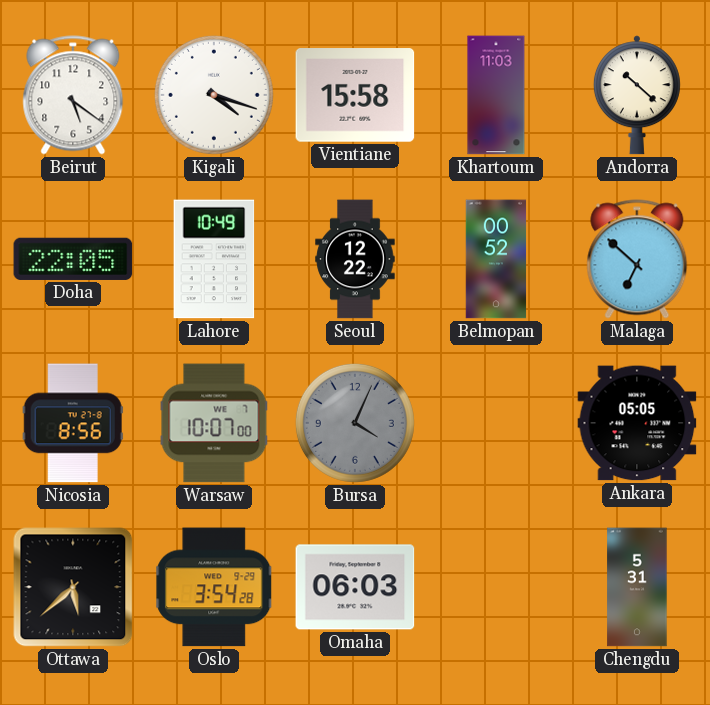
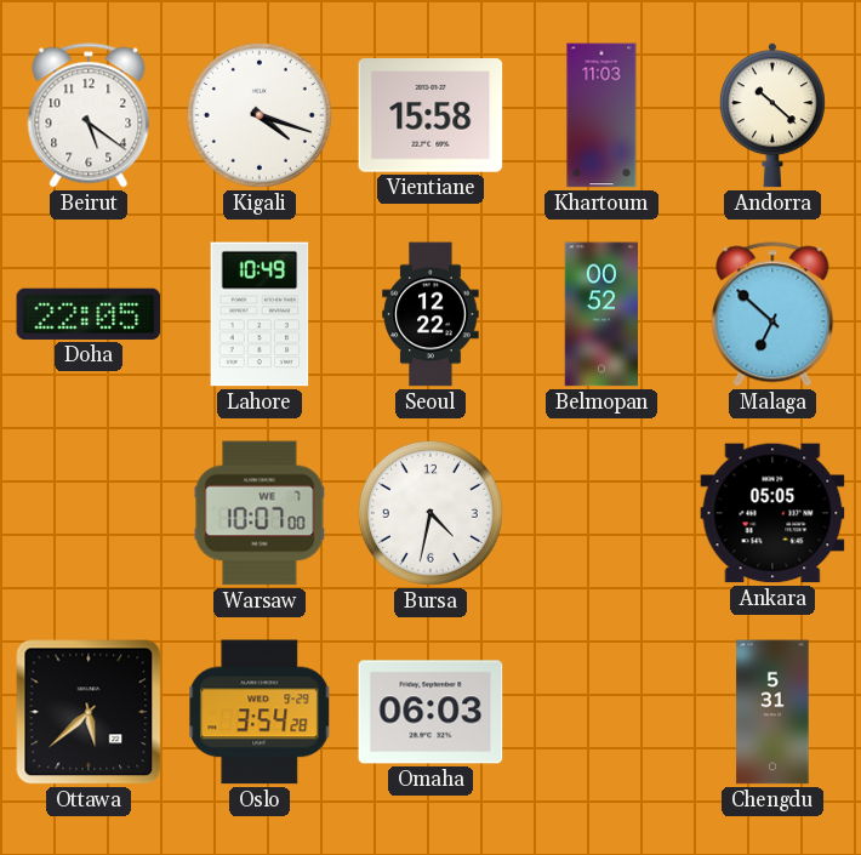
Nicosia: 8:56 -> none (73, 423)
Bursa: 4:04 -> 4:32 (430, 513)
Bursa dial: grey -> white (430, 513)
